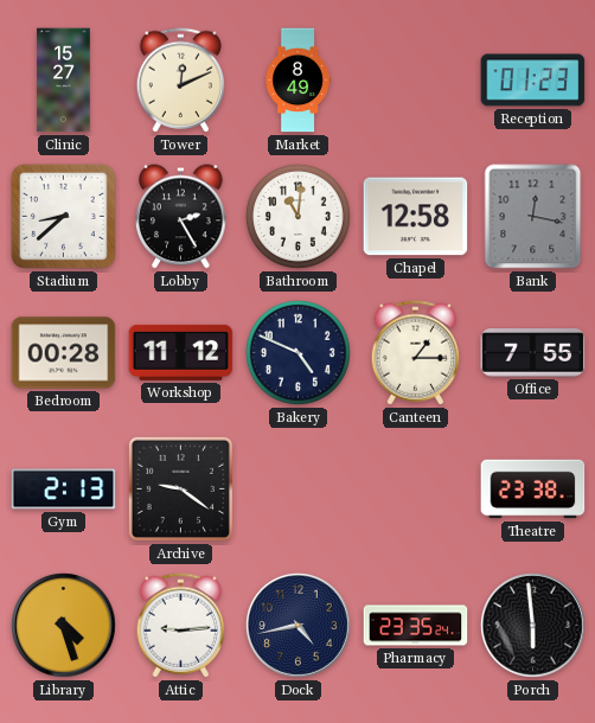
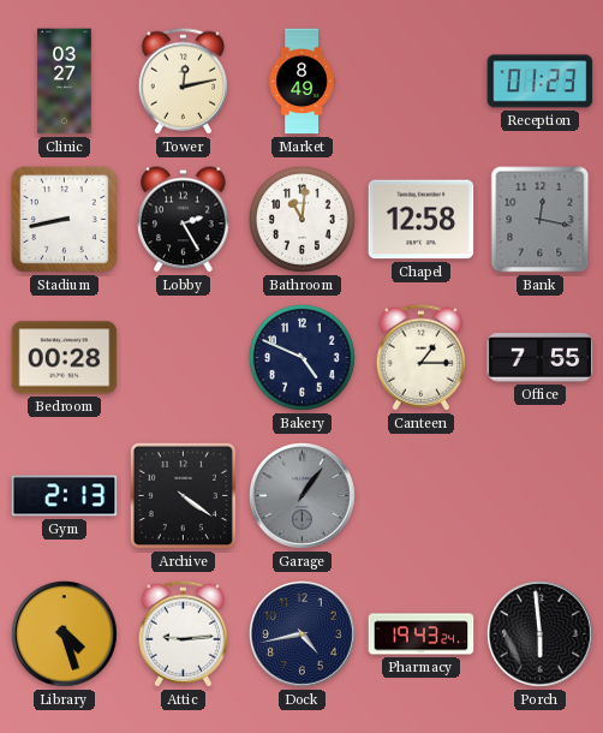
Clinic: 15:27 -> 03:27 (65, 82)
Tower: 12:11 -> 12:13 (184, 82)
Stadium: 8:38 -> 8:43 (64, 219)
Workshop: 11:12 -> none (181, 352)
Archive: 9:21 -> 4:21 (183, 495)
Garage: none -> 1:06 (301, 495)
Theatre: 23:38 -> none (533, 490)
Pharmacy: 23:35 -> 19:43 (422, 634)
